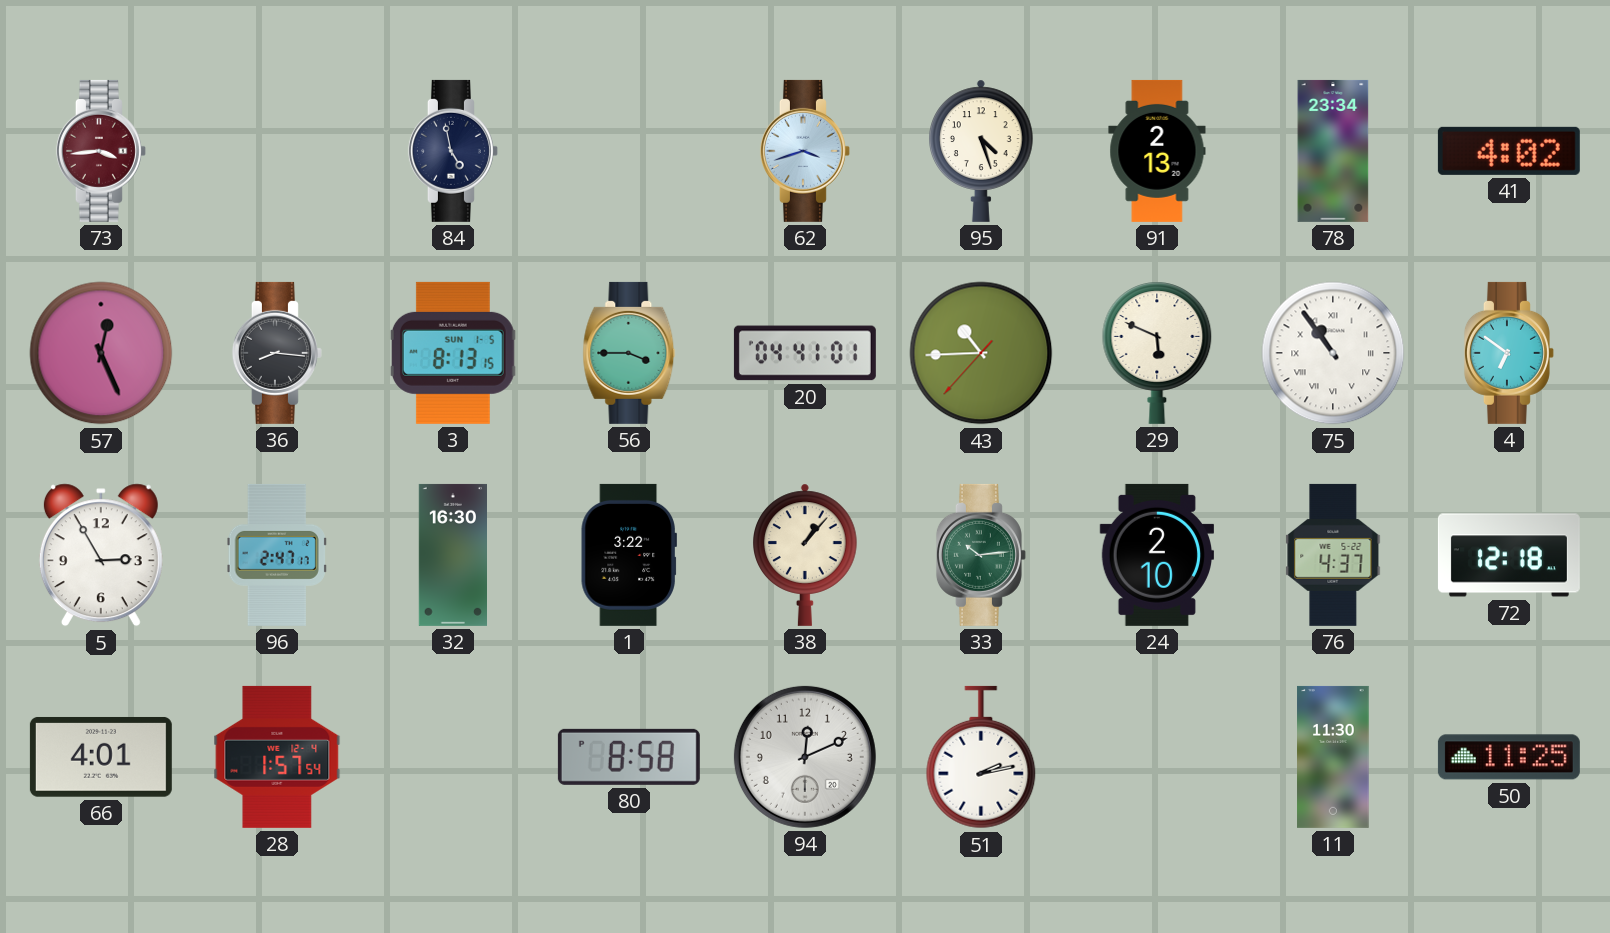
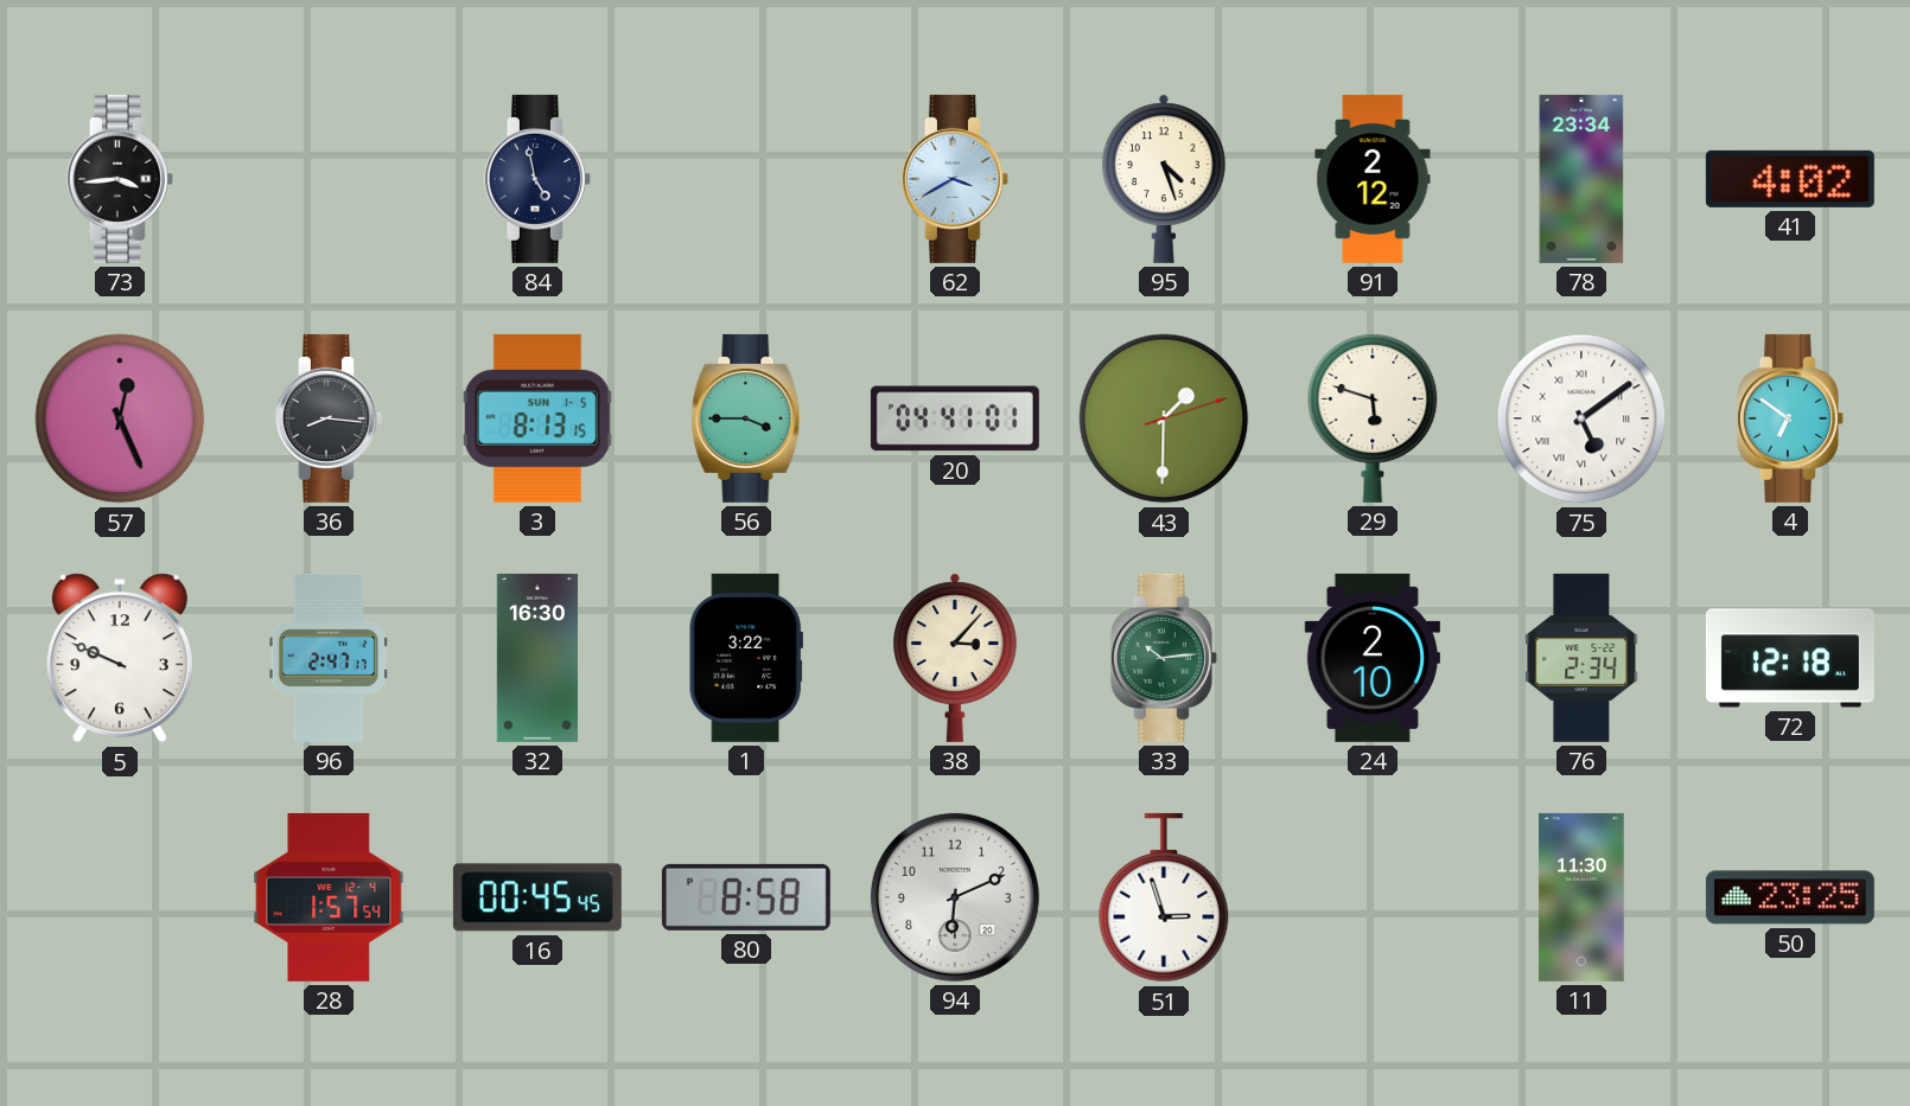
73 dial: burgundy -> black (120, 179)
62: 3:42 -> 3:40 (955, 179)
91: 2:13 -> 2:12 (1373, 179)
43: 10:44 -> 1:30 (1164, 418)
29: 5:49 -> 5:48 (1373, 418)
75: 10:54 -> 5:09 (1581, 418)
5: 2:55 -> 9:49 (120, 658)
38: 1:07 -> 3:07 (956, 658)
76: 4:37 -> 2:34 (1581, 658)
66: 4:01 -> none (101, 757)
16: none -> 00:45 (537, 897)
94: 12:11 -> 6:11 (955, 897)
51: 2:13 -> 2:57 (1164, 897)
50: 11:25 -> 23:25 (1790, 897)
